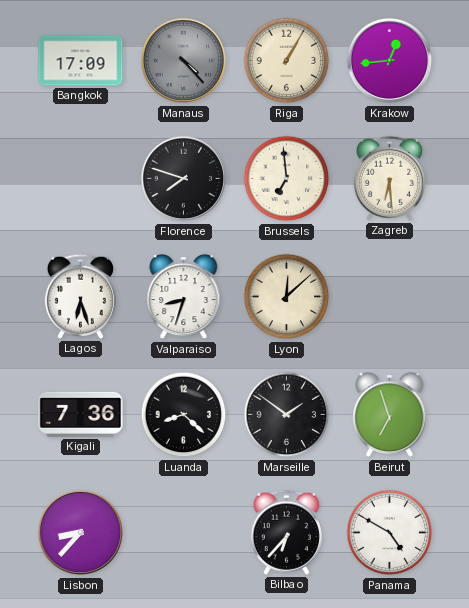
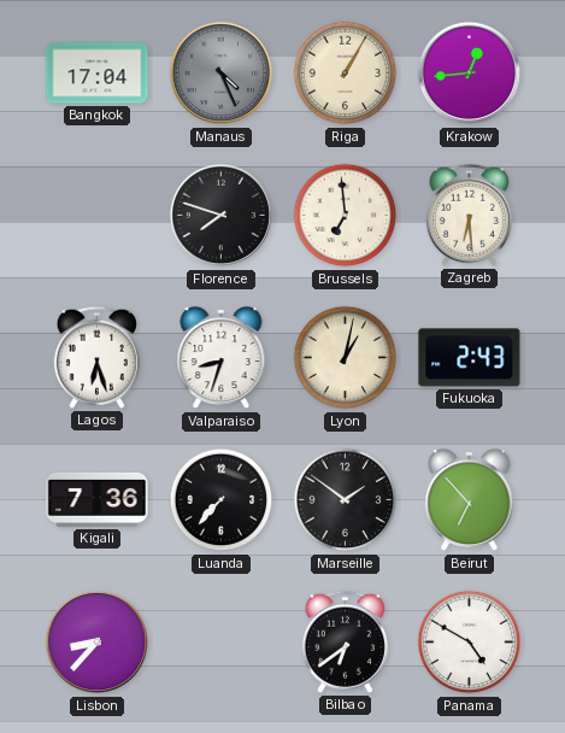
Bangkok: 17:09 -> 17:04 (98, 74)
Manaus: 4:23 -> 4:26 (222, 74)
Lyon: 12:08 -> 1:02 (346, 358)
Fukuoka: none -> 2:43 (470, 358)
Luanda: 8:22 -> 7:37 (222, 500)
Beirut: 6:57 -> 6:53 (470, 502)
Bilbao: 6:37 -> 6:39 (345, 641)
